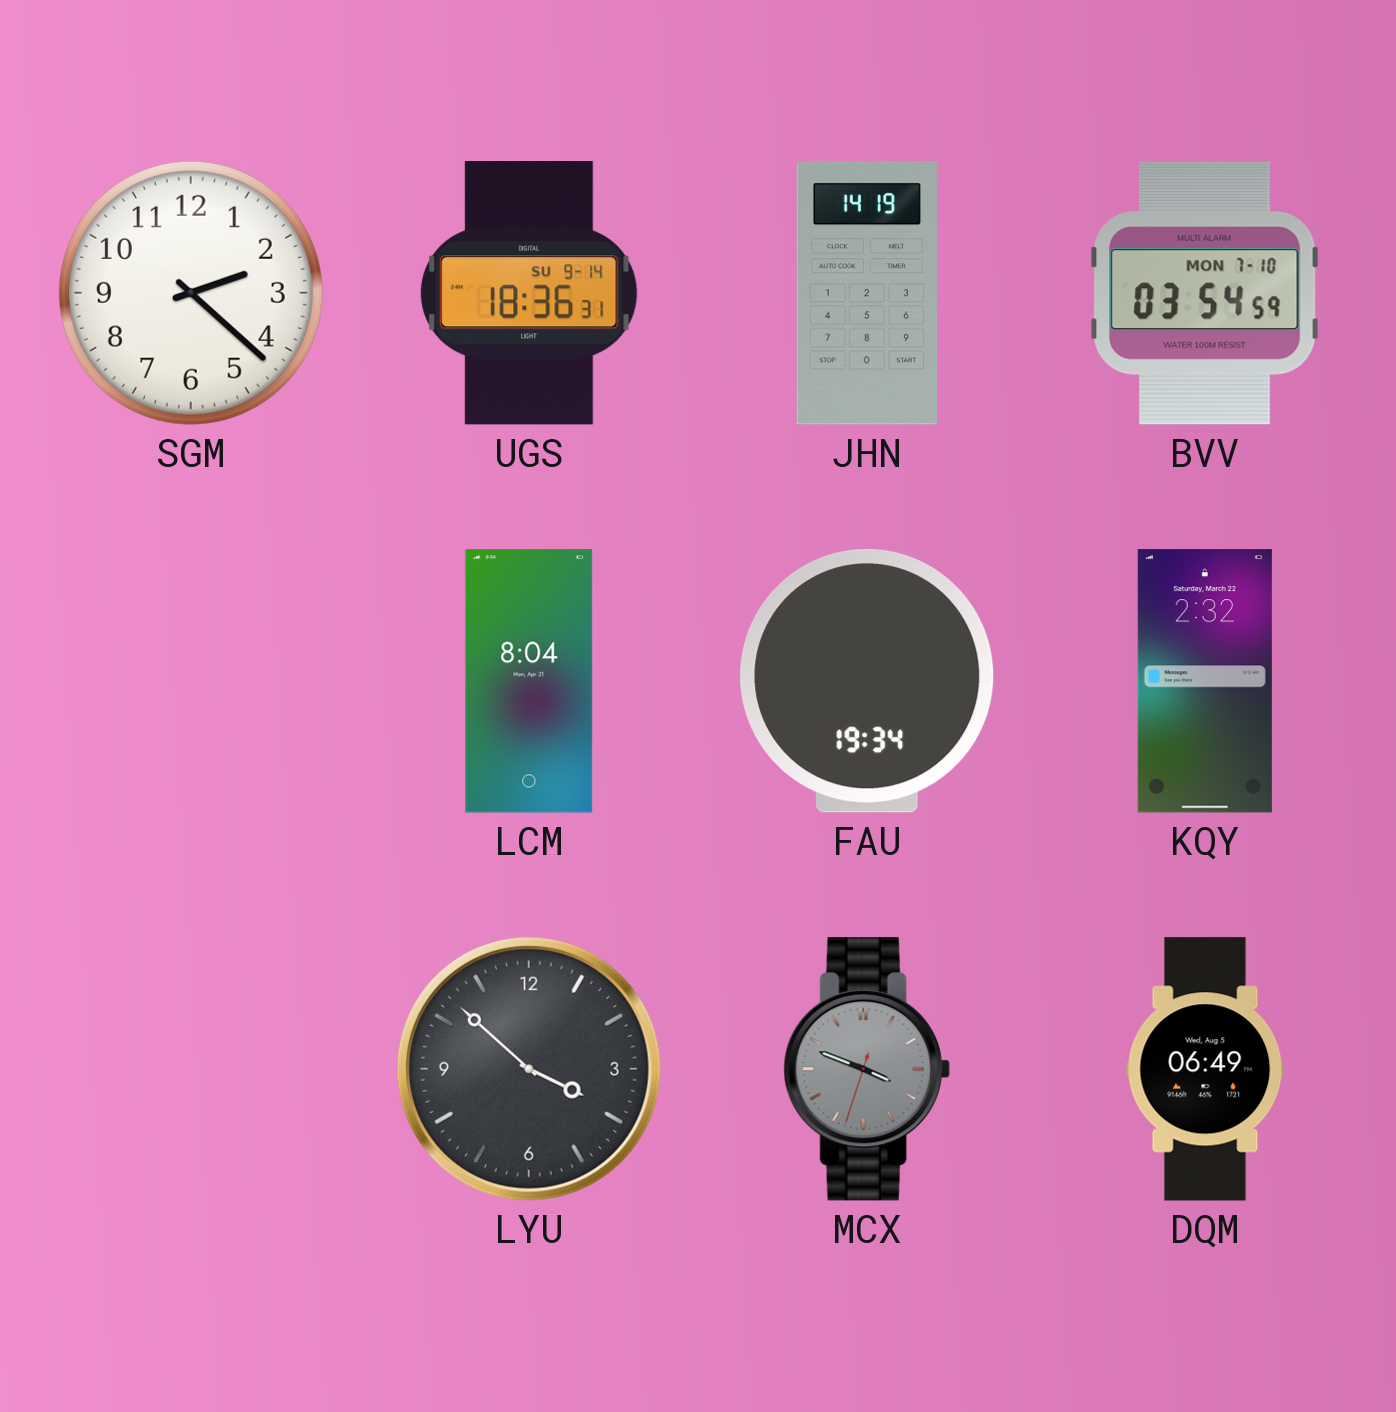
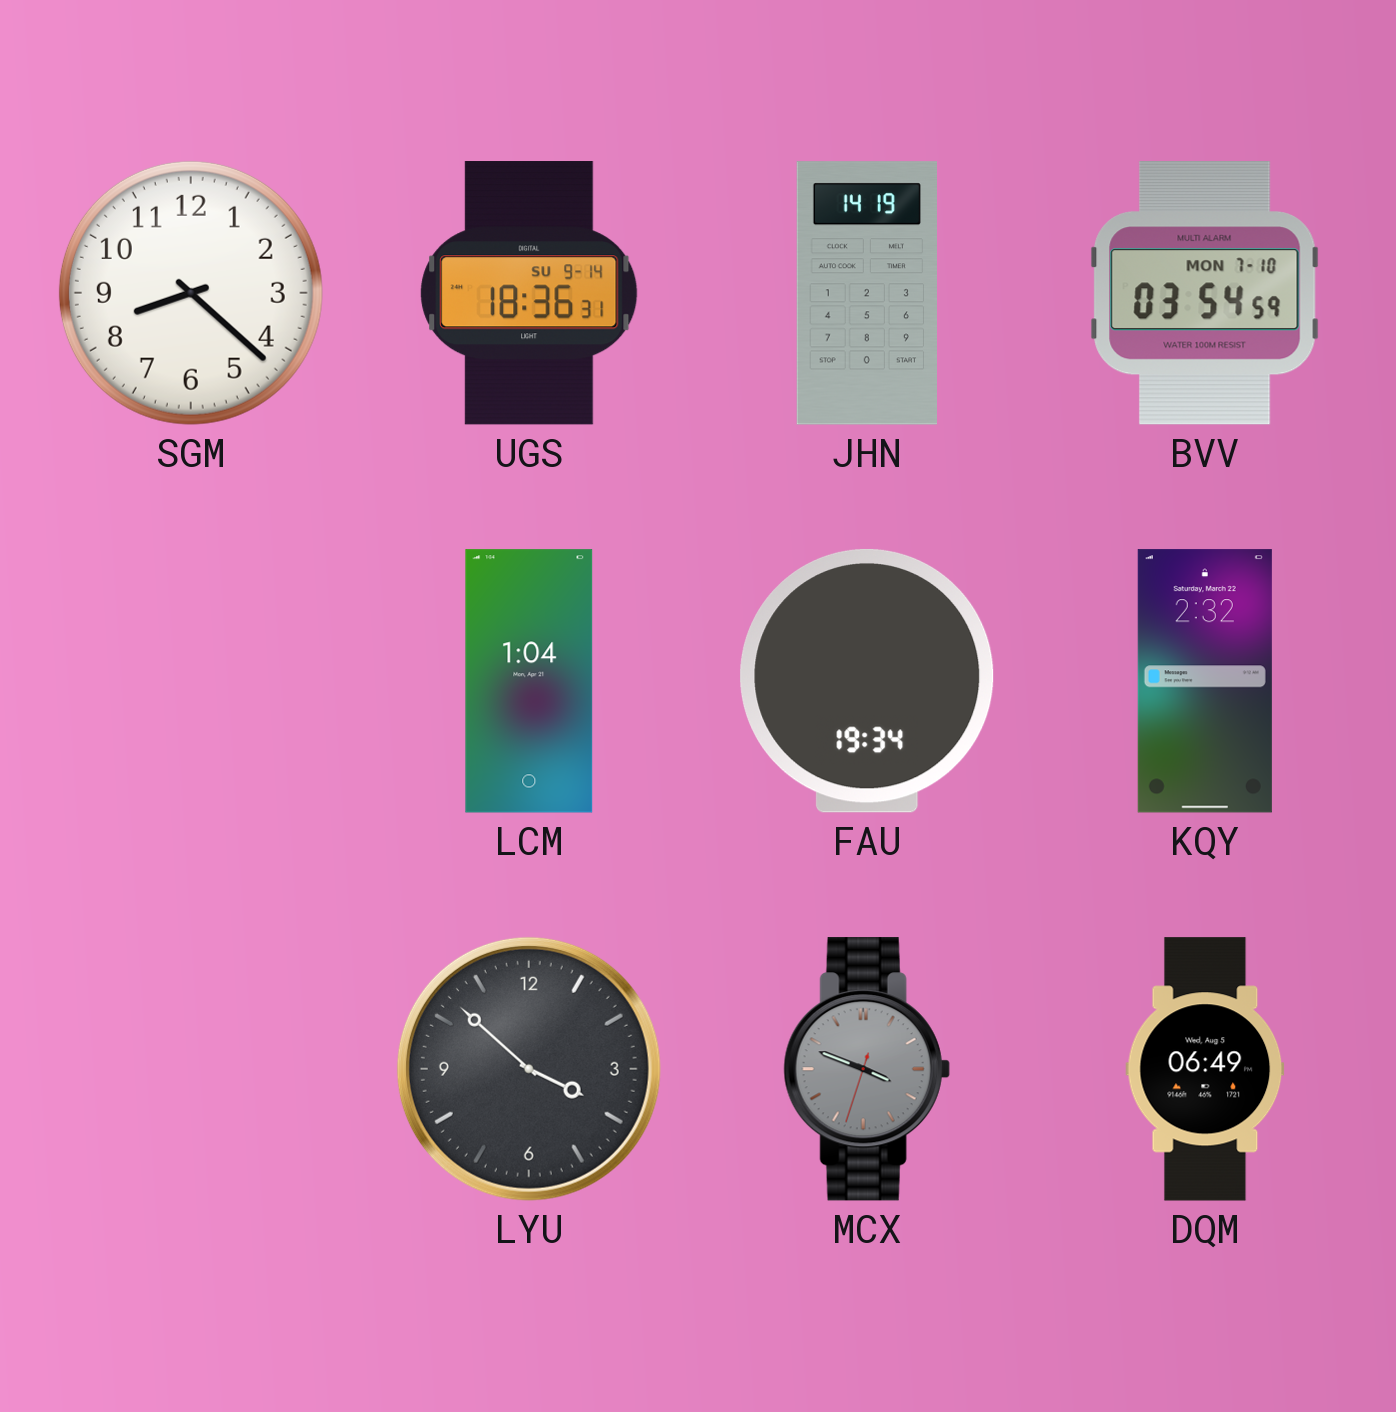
SGM: 2:22 -> 8:22 (191, 293)
LCM: 8:04 -> 1:04 (529, 681)
